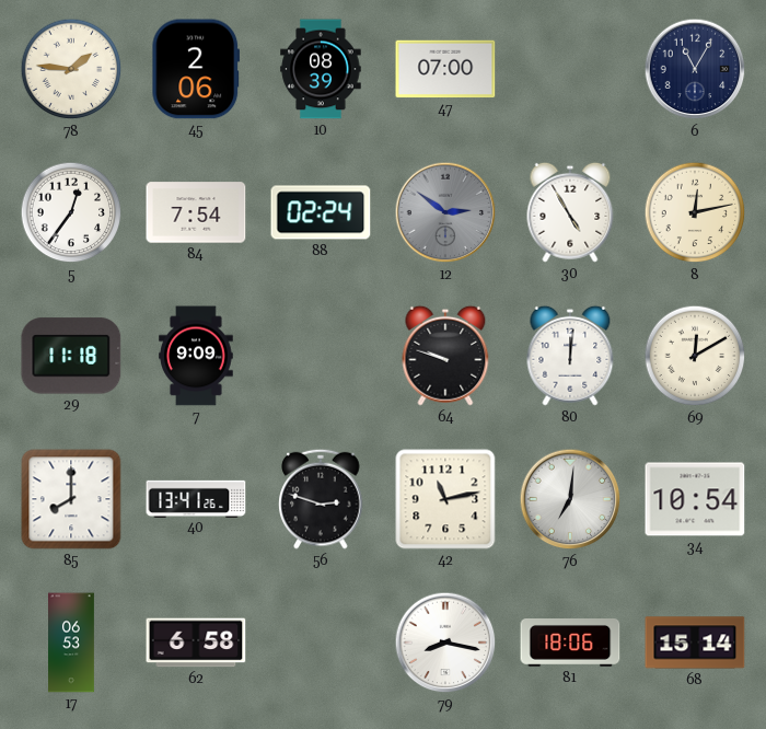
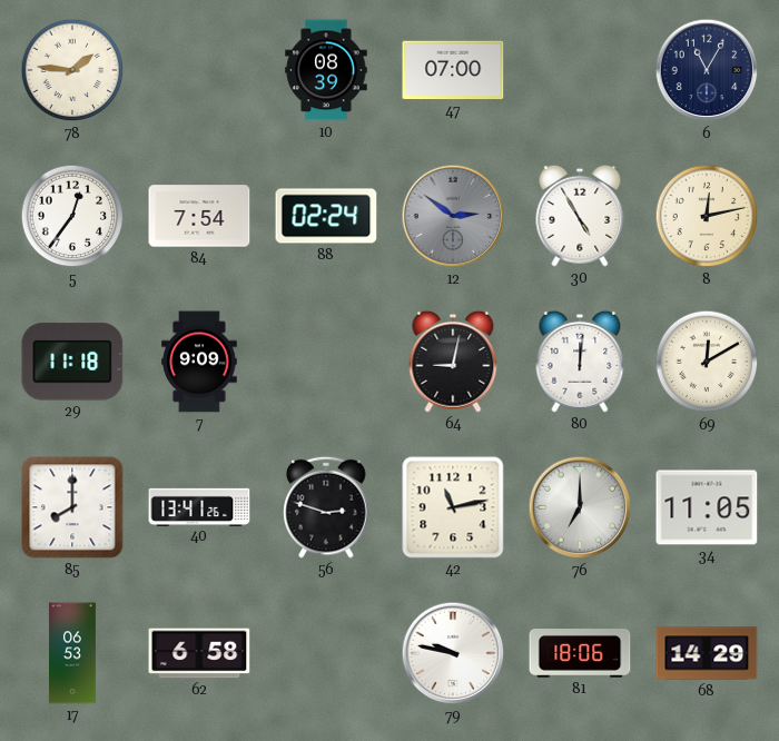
45: 2:06 -> none (196, 69)
64: 9:48 -> 9:02 (453, 362)
76: 7:01 -> 7:00 (580, 507)
34: 10:54 -> 11:05 (707, 507)
79: 8:17 -> 9:47 (453, 653)
68: 15:14 -> 14:29 (707, 653)
